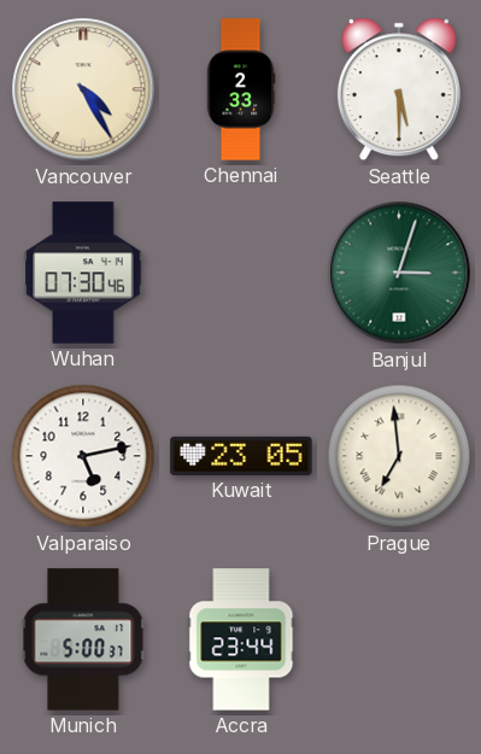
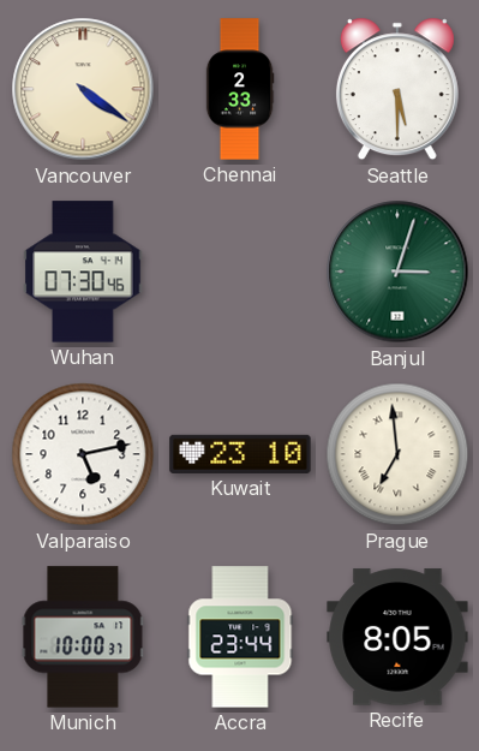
Vancouver: 4:25 -> 4:21 (83, 89)
Kuwait: 23:05 -> 23:10 (240, 454)
Munich: 5:00 -> 10:00 (83, 637)
Recife: none -> 8:05 (397, 637)
